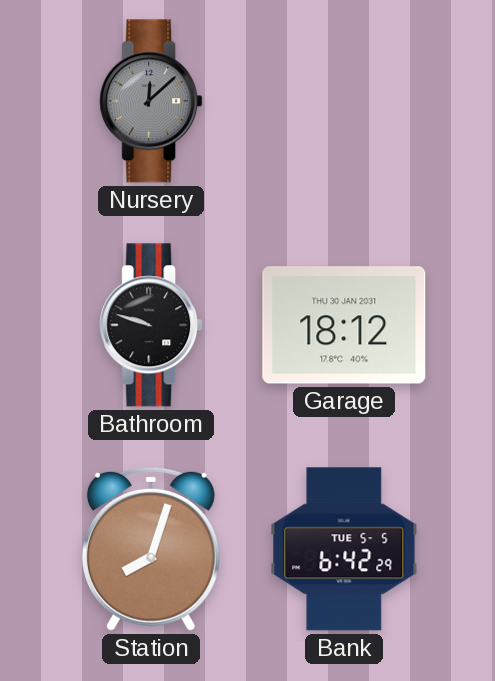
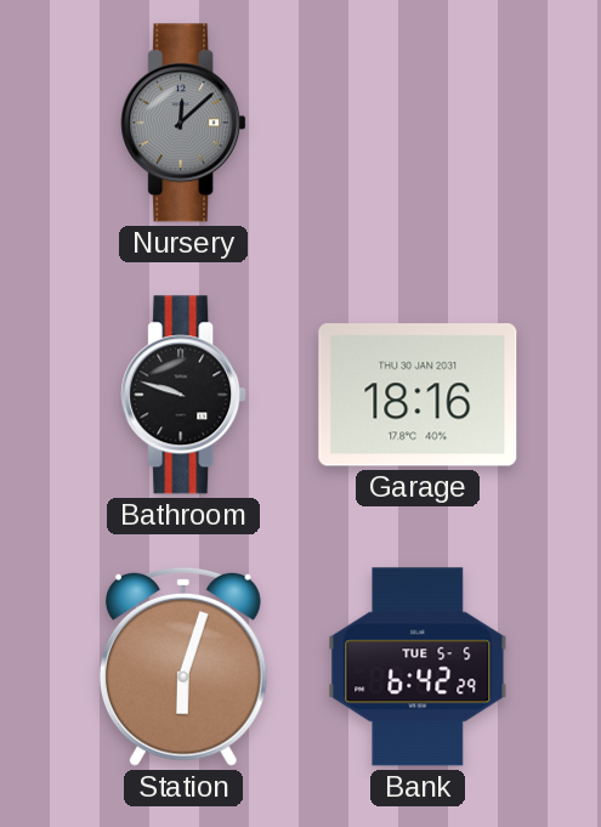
Garage: 18:12 -> 18:16 (418, 395)
Station: 8:03 -> 6:03 (183, 667)
